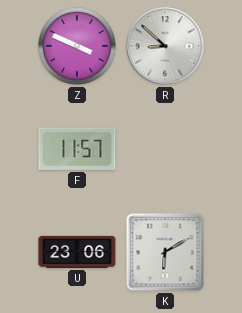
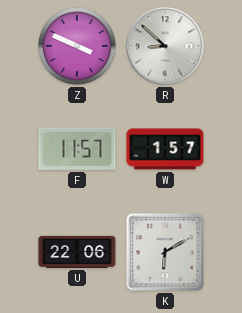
W: none -> 1:57 (165, 149)
U: 23:06 -> 22:06 (77, 252)
